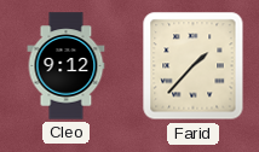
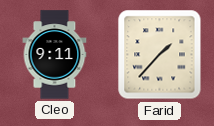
Cleo: 9:12 -> 9:11 (55, 55)
